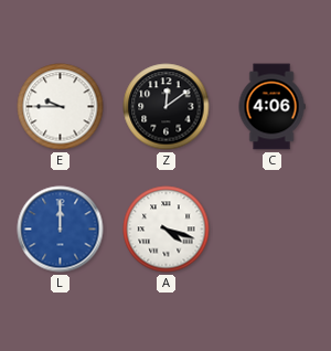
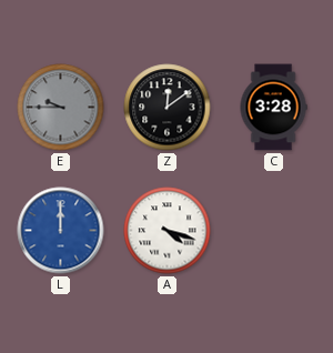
E dial: white -> grey (61, 108)
C: 4:06 -> 3:28 (273, 108)
